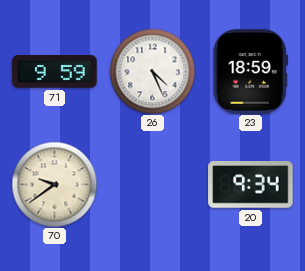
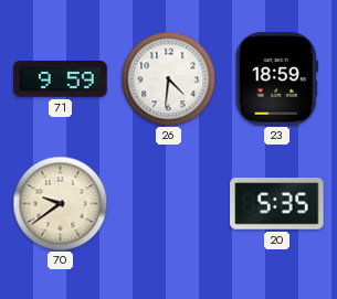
26: 4:26 -> 4:31 (168, 78)
20: 9:34 -> 5:35 (277, 204)
